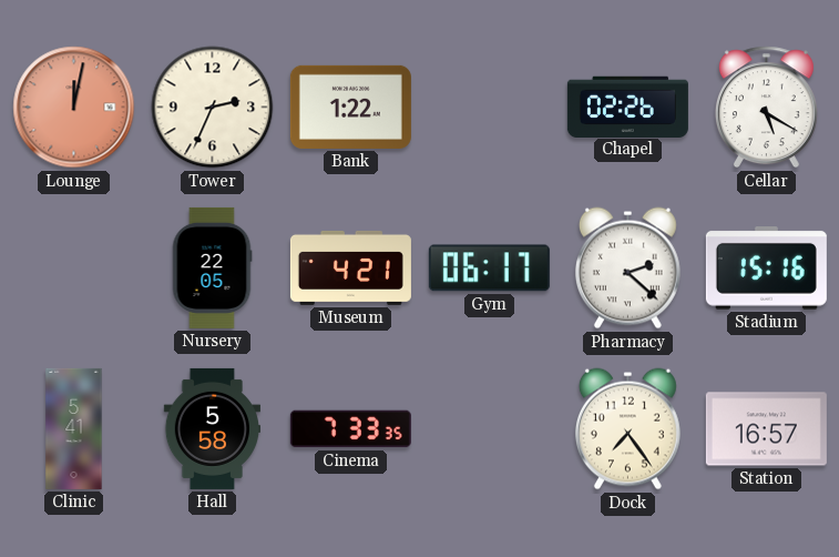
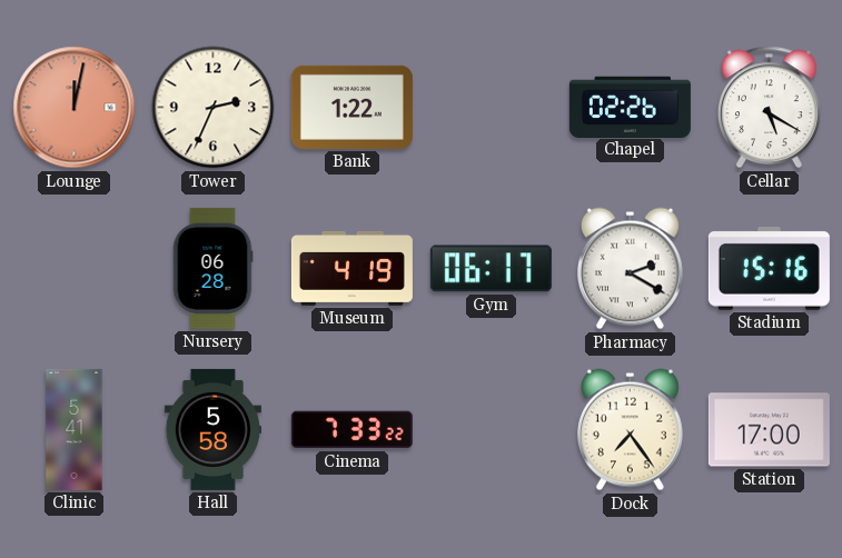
Nursery: 22:05 -> 06:28 (212, 268)
Museum: 4:21 -> 4:19 (351, 268)
Pharmacy: 2:22 -> 2:20 (630, 269)
Cinema: 7:33:35 -> 7:33:22 (351, 430)
Station: 16:57 -> 17:00 (769, 430)
